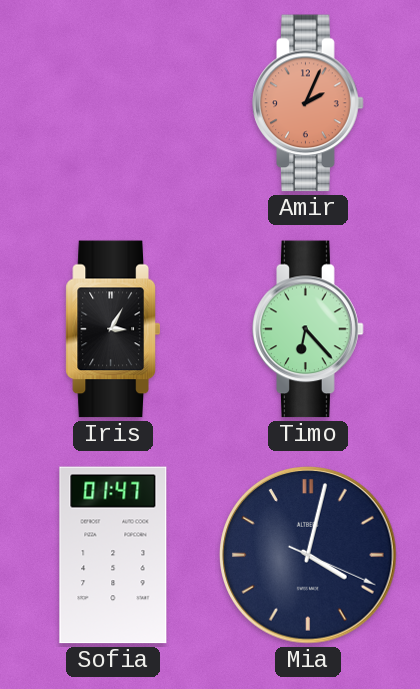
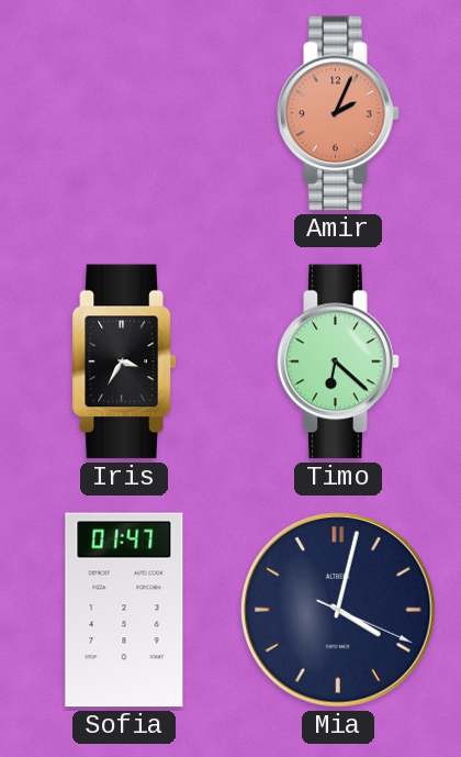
Iris: 3:05 -> 3:35 (124, 361)
Timo: 6:23 -> 6:22 (338, 361)
